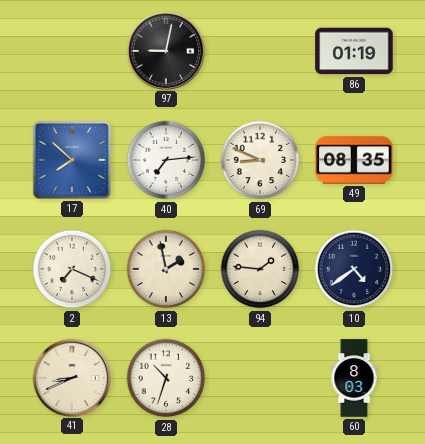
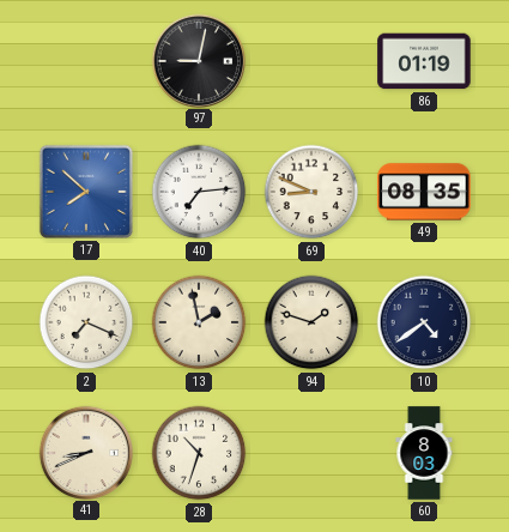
94: 1:46 -> 1:48 (311, 322)
